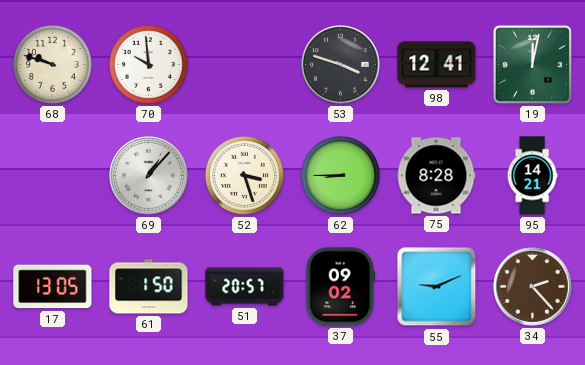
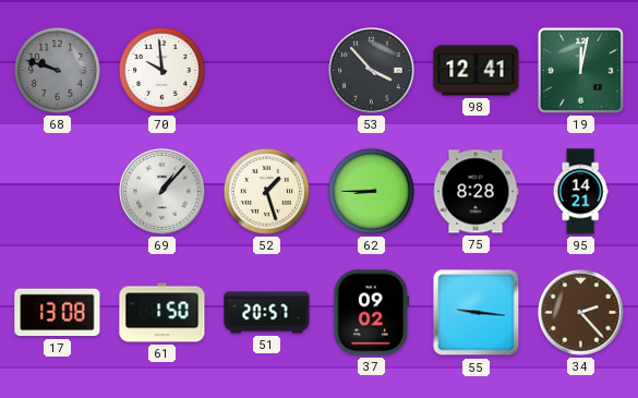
68 dial: cream -> grey (57, 70)
53: 3:48 -> 3:53 (372, 71)
52: 3:27 -> 1:27 (266, 191)
17: 13:05 -> 13:08 (58, 313)
55: 9:11 -> 9:16 (477, 313)
